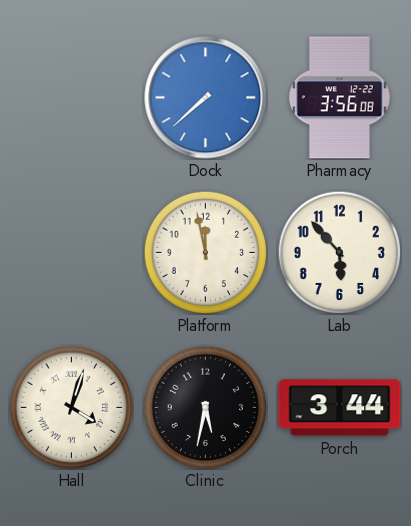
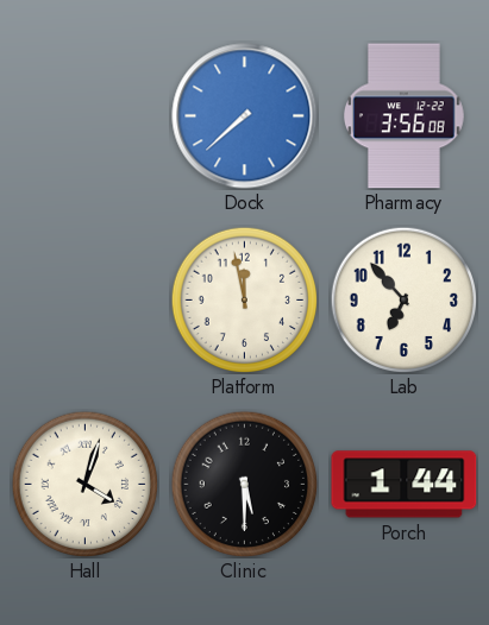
Lab: 5:53 -> 6:53 (403, 299)
Clinic: 5:32 -> 5:30 (244, 484)
Porch: 3:44 -> 1:44 (405, 485)
